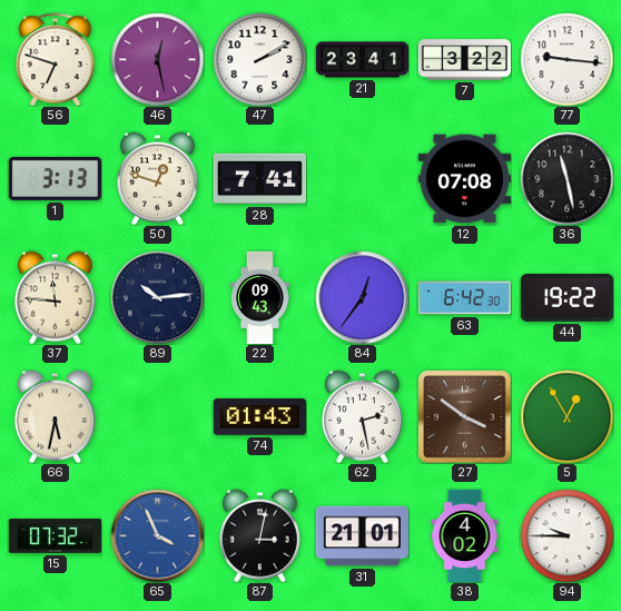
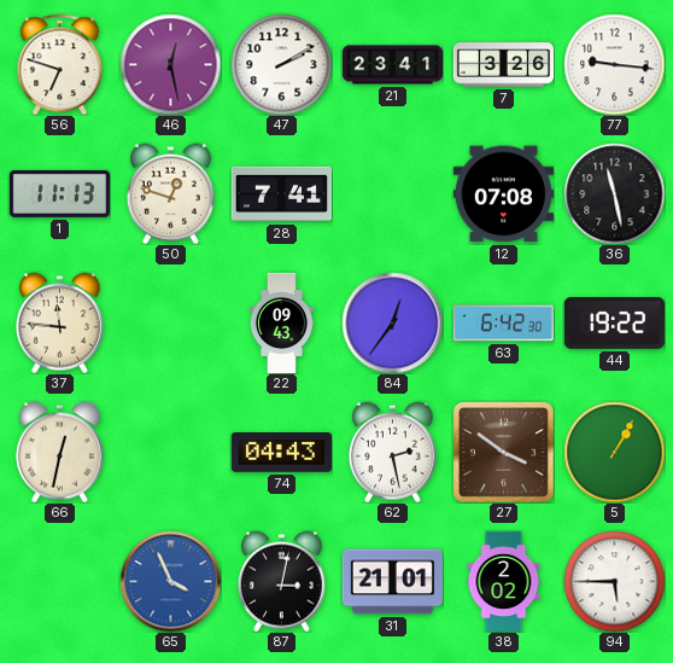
7: 3:22 -> 3:26 (503, 65)
1: 3:13 -> 11:13 (59, 193)
89: 10:14 -> none (157, 297)
66: 5:32 -> 12:32 (59, 452)
74: 01:43 -> 04:43 (281, 453)
5: 12:55 -> 1:05 (614, 452)
15: 07:32 -> none (55, 536)
38: 4:02 -> 2:02 (504, 581)
94: 9:45 -> 5:45 (614, 581)
